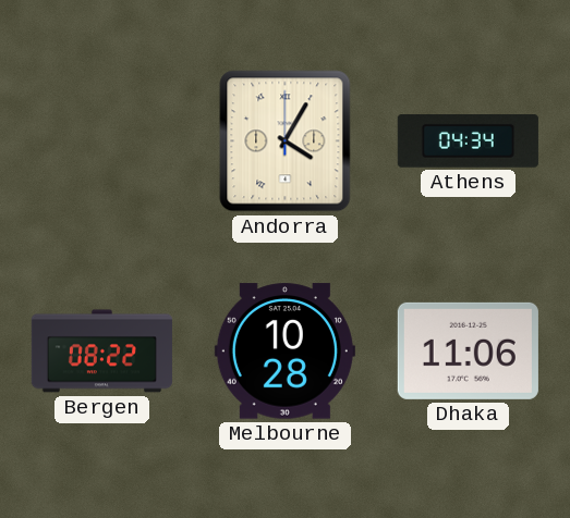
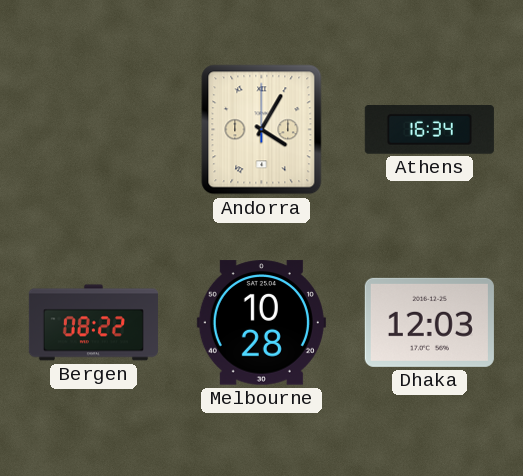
Athens: 04:34 -> 16:34 (429, 130)
Dhaka: 11:06 -> 12:03 (429, 322)
